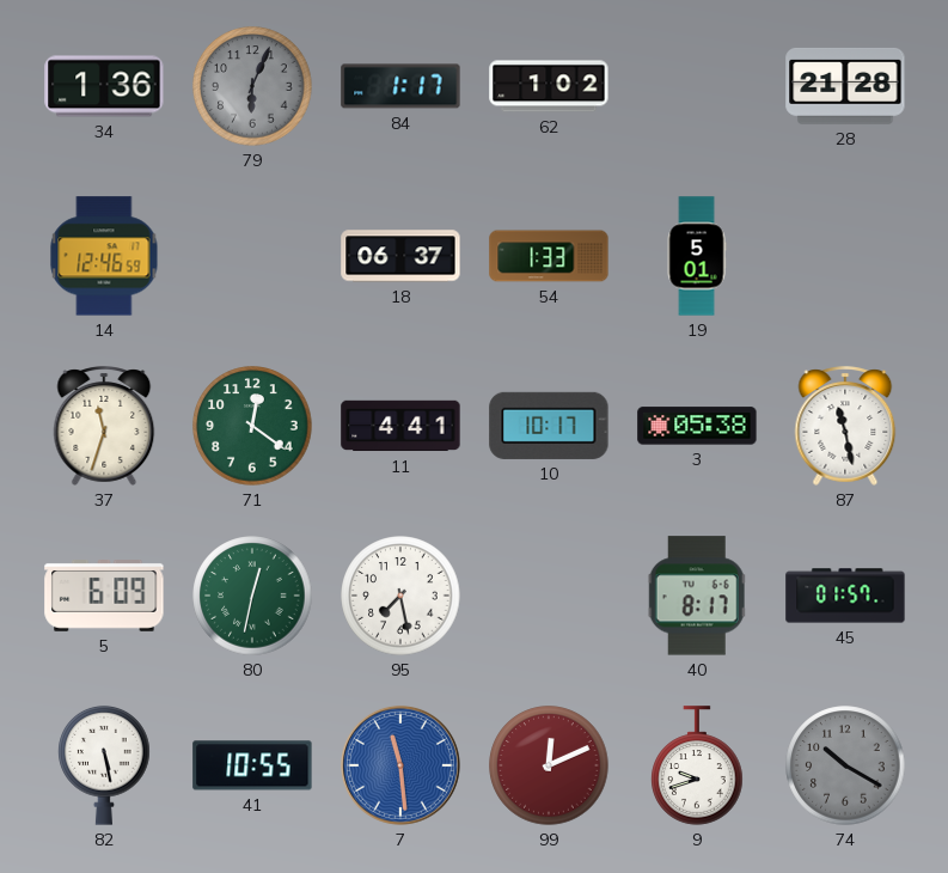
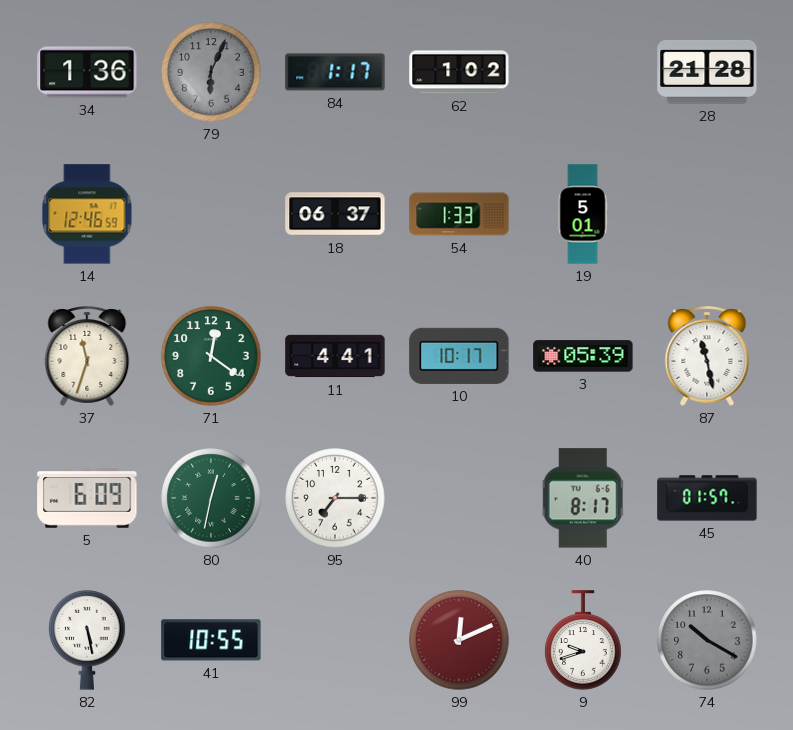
3: 05:38 -> 05:39 (583, 356)
95: 7:28 -> 7:15 (335, 498)
7: 11:29 -> none (400, 765)
